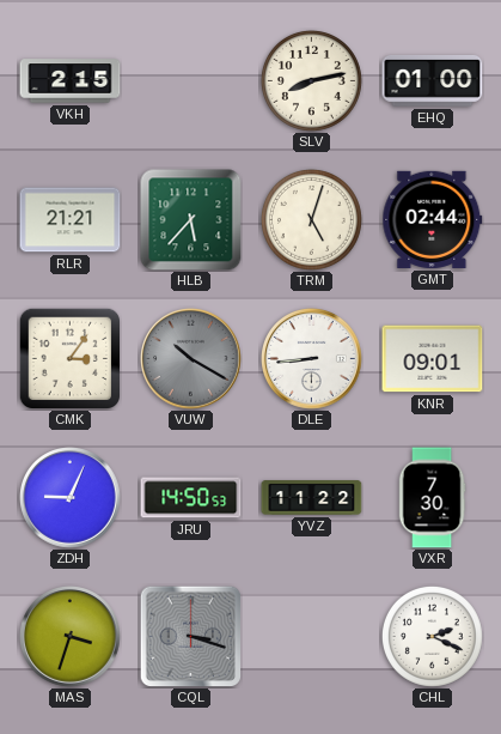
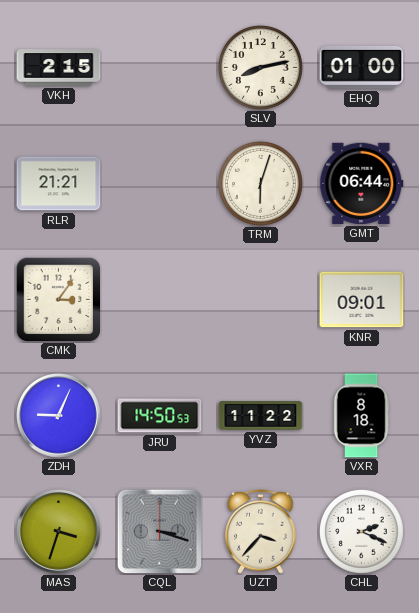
HLB: 5:37 -> none (191, 220)
TRM: 5:03 -> 6:03 (260, 183)
GMT: 02:44 -> 06:44 (362, 183)
VUW: 10:20 -> none (191, 359)
DLE: 8:44 -> none (312, 359)
VXR: 7:30 -> 8:18 (361, 416)
UZT: none -> 3:37 (261, 531)
